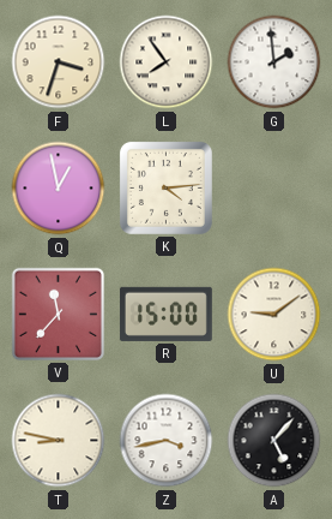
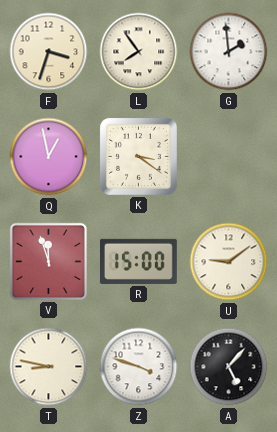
K: 4:14 -> 3:21 (138, 156)
V: 11:37 -> 11:57 (48, 261)
Z: 3:43 -> 3:48 (139, 367)
